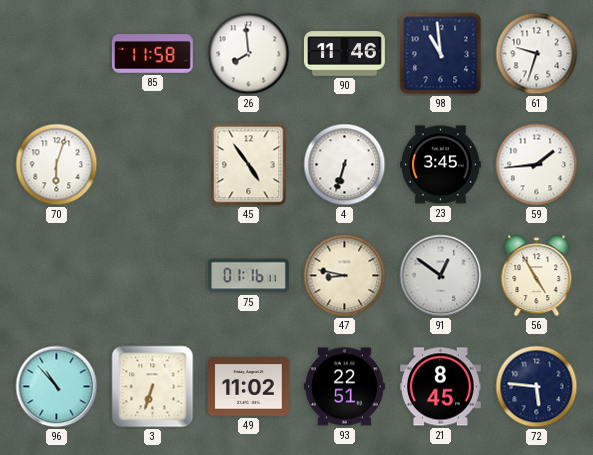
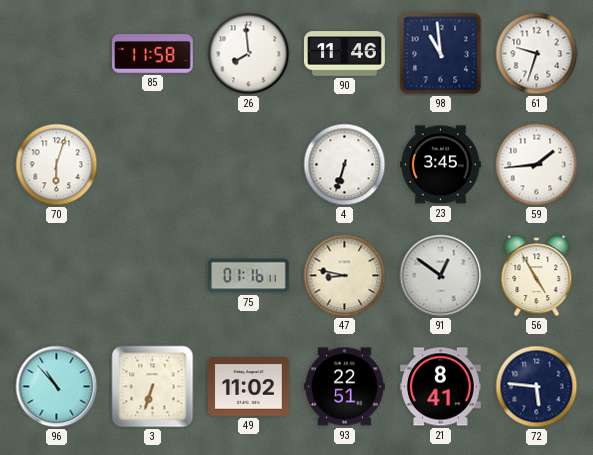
45: 4:54 -> none (249, 165)
21: 8:45 -> 8:41 (441, 387)
